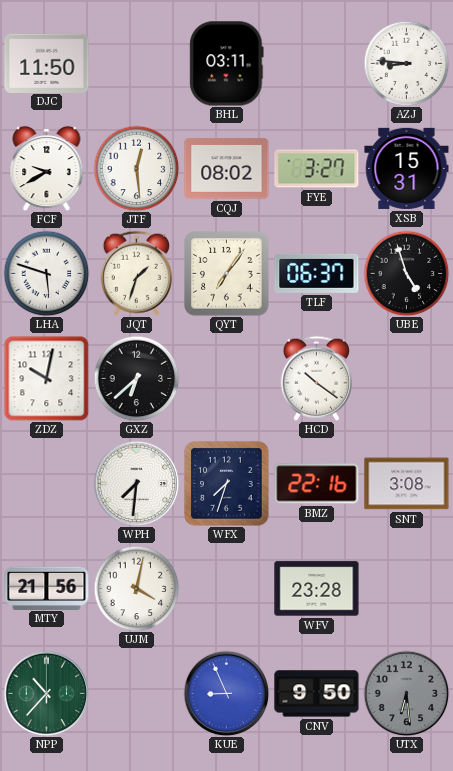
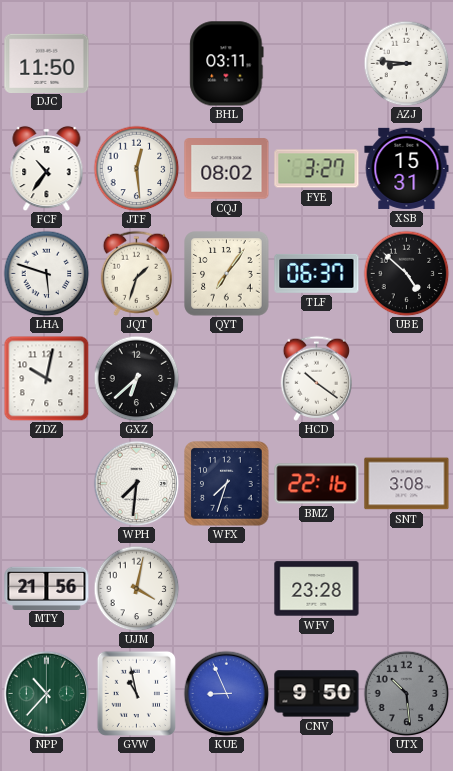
FCF: 9:40 -> 10:36 (47, 168)
UBE: 4:57 -> 4:52 (406, 273)
GVW: none -> 10:58 (136, 693)
UTX: 6:29 -> 10:29 (406, 693)
